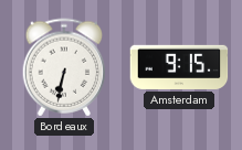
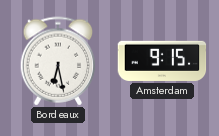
Bordeaux: 6:32 -> 6:28 (58, 61)
